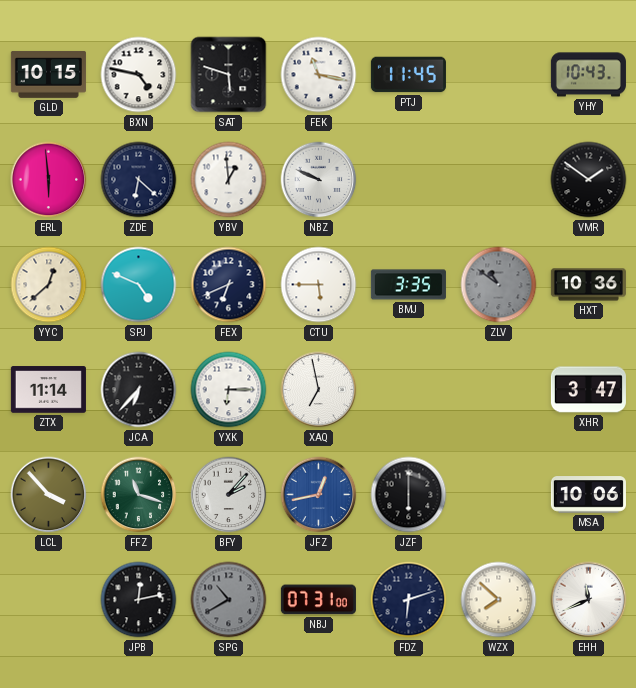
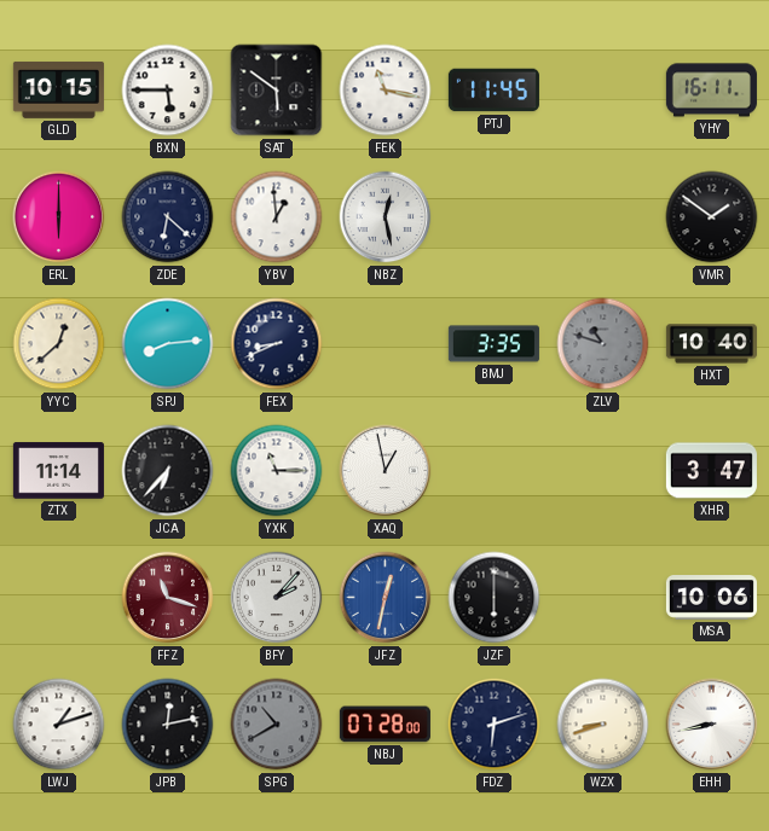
BXN: 4:47 -> 5:45 (168, 91)
SAT: 5:48 -> 5:51 (277, 91)
YHY: 10:43 -> 16:11 (711, 91)
ERL: 5:59 -> 6:00 (59, 217)
NBZ: 9:49 -> 12:28 (386, 217)
SPJ: 4:49 -> 8:14 (168, 344)
FEX: 6:41 -> 8:41 (277, 344)
CTU: 5:45 -> none (319, 285)
ZLV: 10:51 -> 10:48 (603, 344)
HXT: 10:36 -> 10:40 (711, 344)
YXK: 6:15 -> 11:15 (277, 471)
XAQ: 6:58 -> 12:58 (386, 471)
LCL: 3:53 -> none (49, 495)
FFZ dial: green -> burgundy (168, 598)
JFZ: 12:43 -> 12:32 (386, 598)
LWJ: none -> 1:12 (59, 725)
NBJ: 07:31 -> 07:28 (384, 725)
WZX: 7:52 -> 8:42 (603, 725)
EHH: 11:41 -> 8:43 (712, 725)
